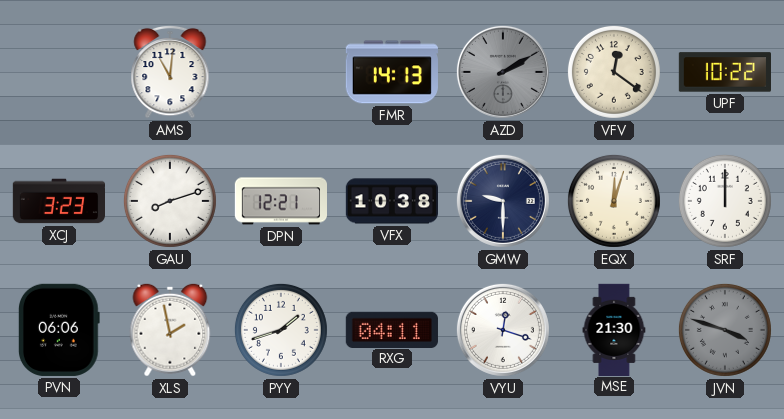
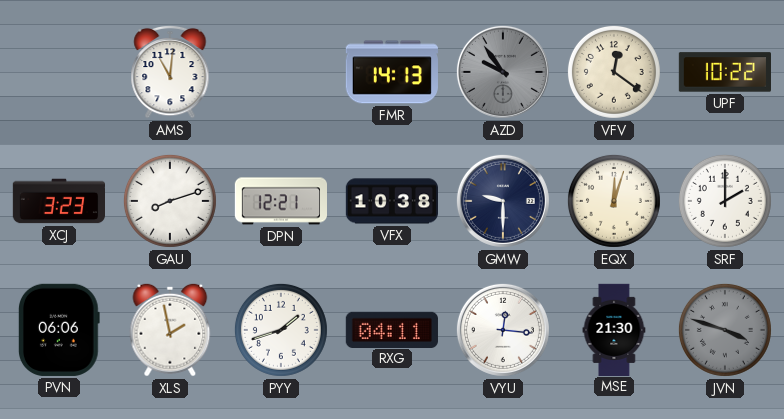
AZD: 2:10 -> 9:54 (503, 72)
SRF: 12:00 -> 2:00 (725, 201)
VYU: 12:18 -> 12:16 (503, 330)
